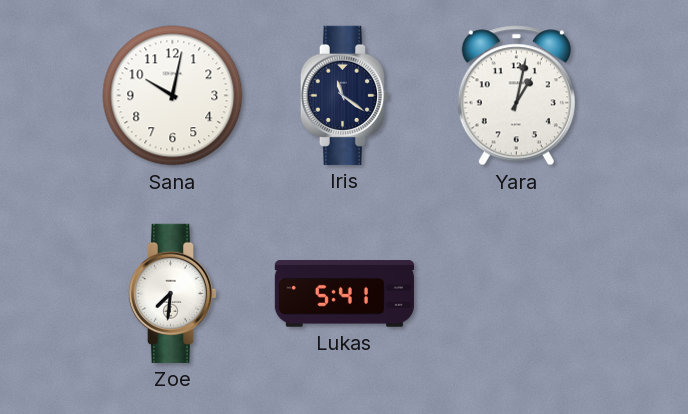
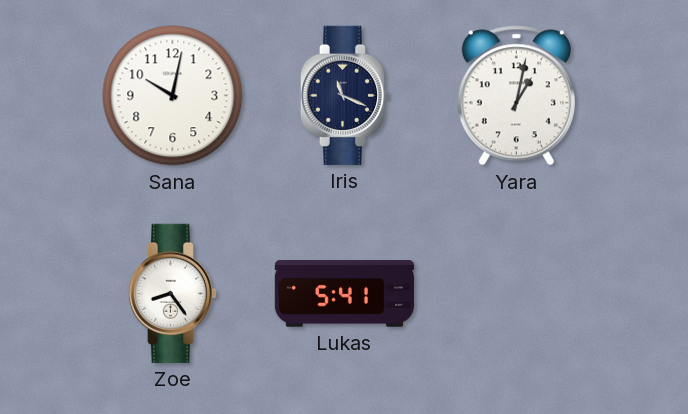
Iris: 11:21 -> 11:19 (345, 95)
Zoe: 7:31 -> 8:24 (173, 293)
